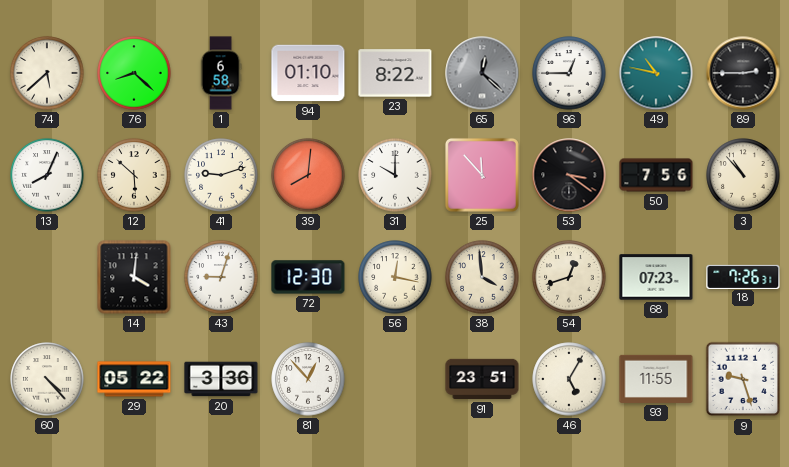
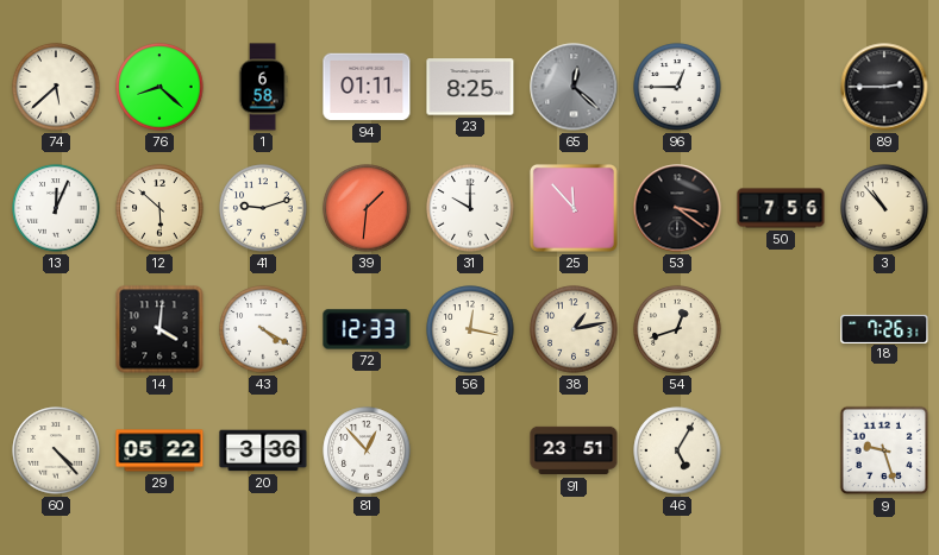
94: 01:10 -> 01:11 (367, 87)
23: 8:22 -> 8:25 (470, 87)
49: 10:47 -> none (656, 73)
13: 8:04 -> 12:04 (56, 208)
39: 8:01 -> 1:31 (367, 208)
43: 9:03 -> 4:20 (263, 329)
72: 12:30 -> 12:33 (367, 329)
38: 3:59 -> 1:13 (574, 329)
68: 07:23 -> none (656, 277)
93: 11:55 -> none (656, 379)
